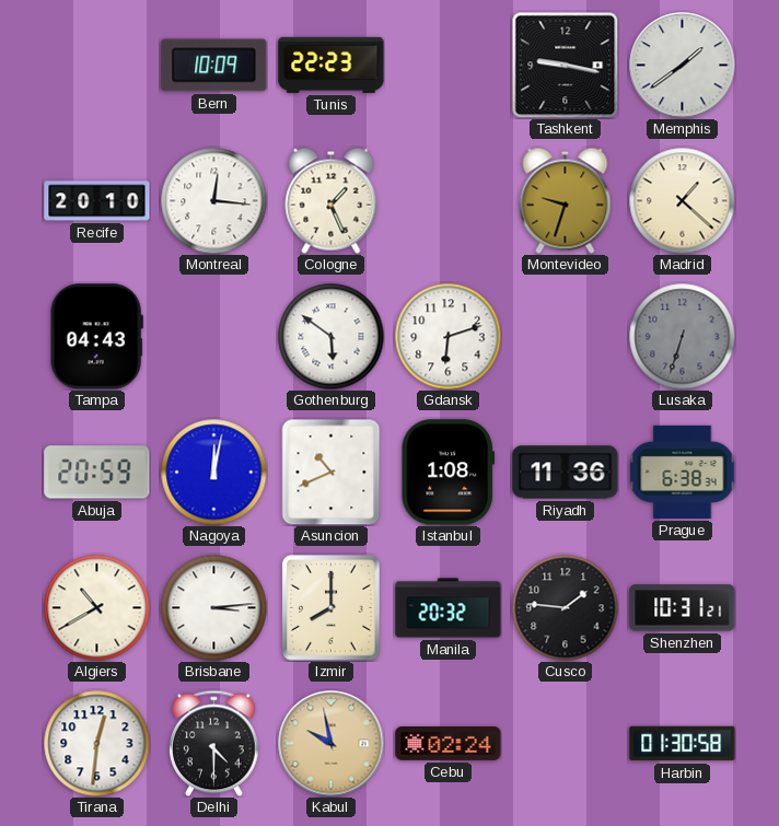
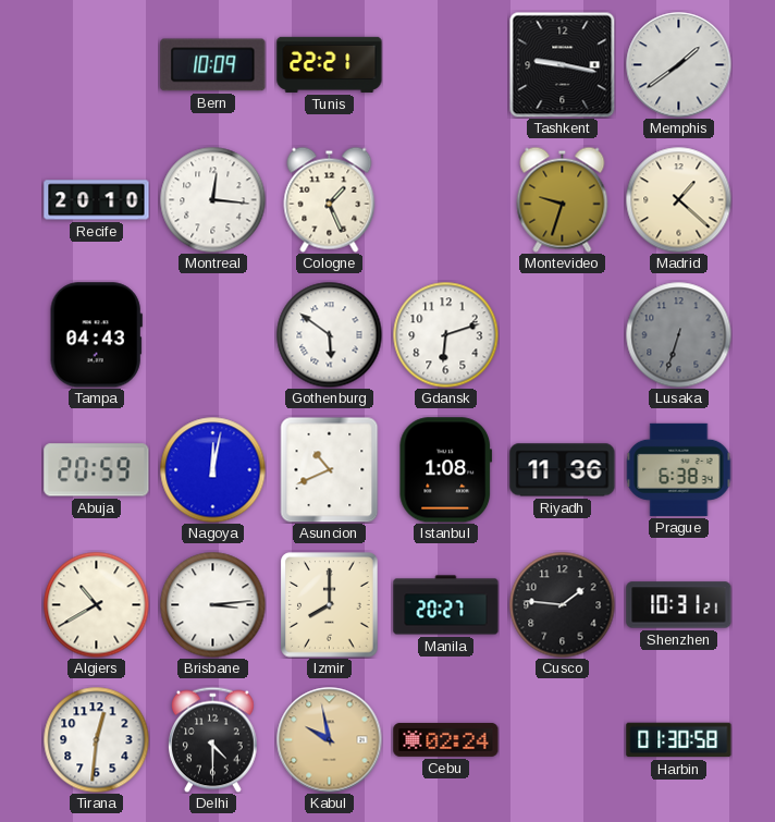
Tunis: 22:23 -> 22:21 (330, 64)
Manila: 20:32 -> 20:27 (446, 605)
